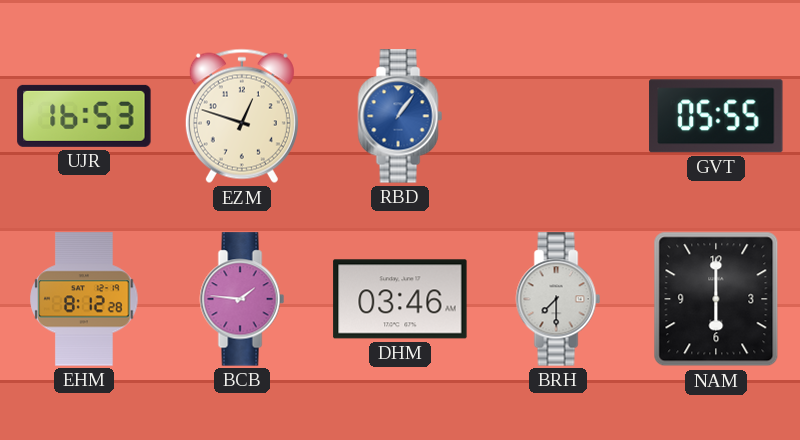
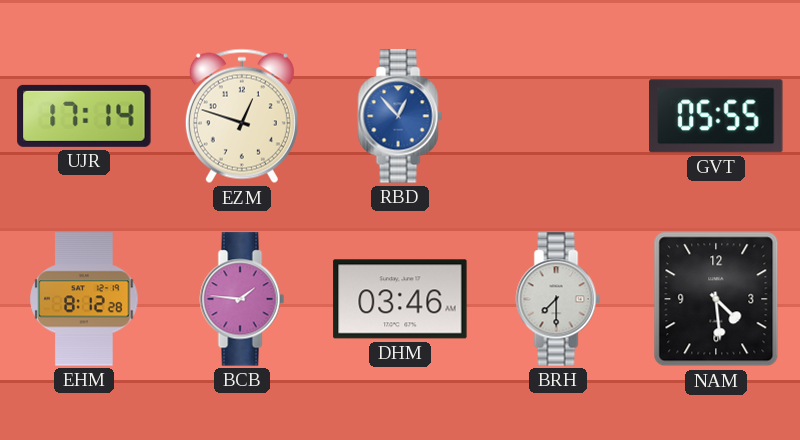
UJR: 16:53 -> 17:14 (84, 116)
RBD: 1:06 -> 12:53 (400, 116)
NAM: 6:00 -> 4:29 (716, 299)
